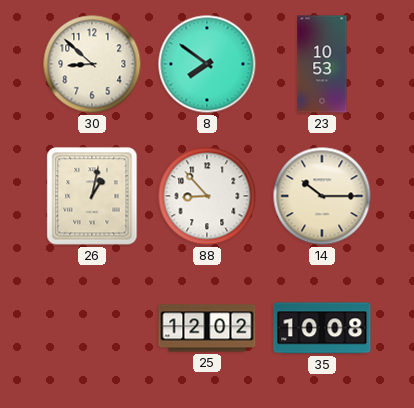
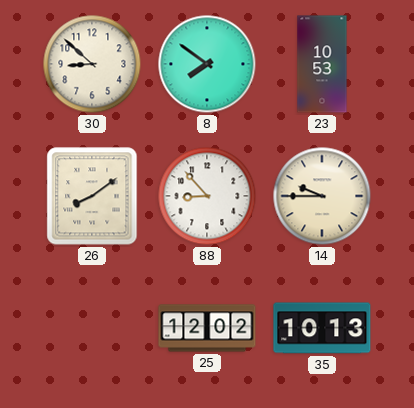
26: 1:02 -> 8:09 (92, 196)
14: 10:15 -> 9:45 (322, 196)
35: 10:08 -> 10:13 (322, 328)
